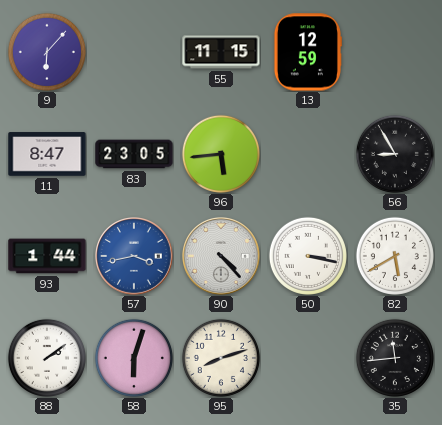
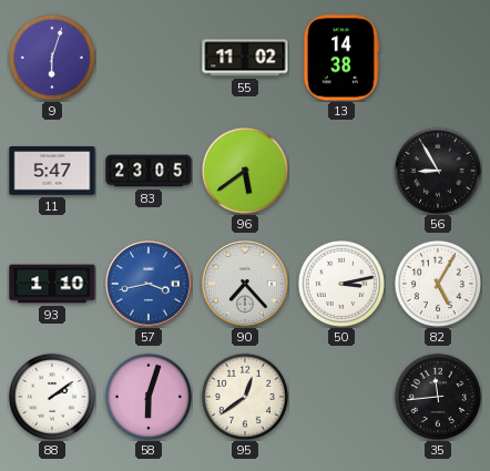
9: 6:07 -> 6:03 (52, 58)
55: 11:15 -> 11:02 (245, 58)
13: 12:59 -> 14:38 (340, 58)
11: 8:47 -> 5:47 (52, 171)
96: 5:44 -> 5:39 (245, 171)
93: 1:44 -> 1:10 (52, 284)
90: 4:23 -> 7:23 (246, 285)
50: 3:17 -> 3:13 (341, 284)
82: 5:40 -> 5:05 (438, 284)
95: 8:12 -> 12:39 (245, 397)
